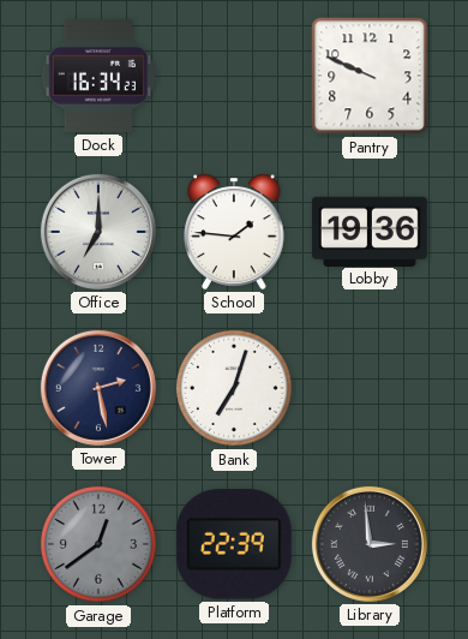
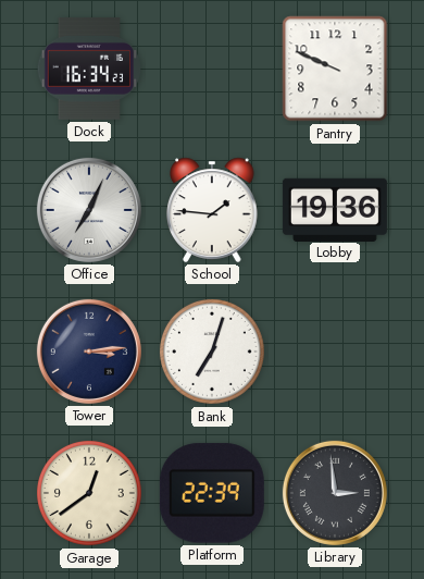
Office: 7:00 -> 7:04 (89, 210)
Tower: 2:28 -> 3:14 (89, 352)
Garage dial: grey -> cream (89, 493)
